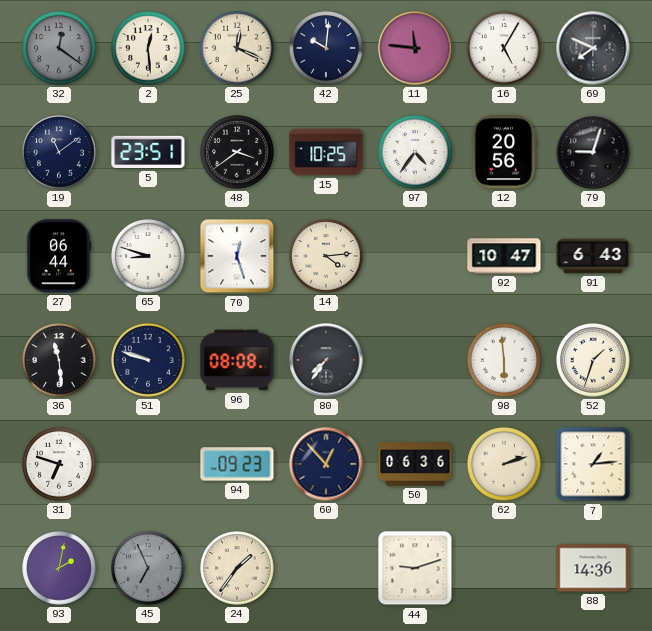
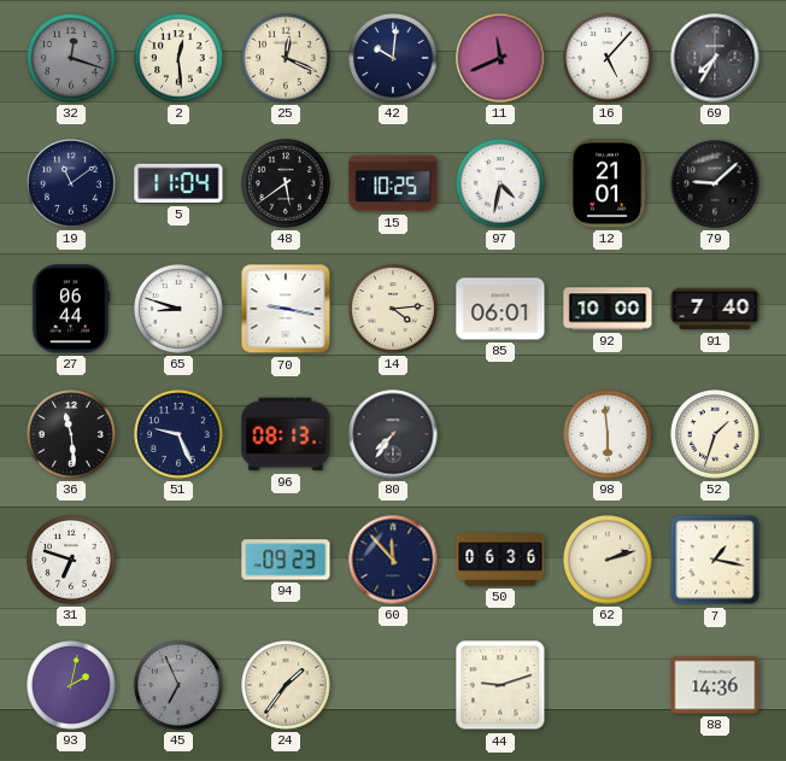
32: 12:21 -> 12:18 (71, 58)
11: 11:46 -> 11:41 (500, 58)
16: 5:05 -> 5:07 (608, 58)
69: 7:49 -> 7:35 (715, 58)
5: 23:51 -> 11:04 (178, 183)
48: 3:39 -> 5:39 (286, 183)
97: 4:36 -> 4:32 (500, 183)
12: 20:56 -> 21:01 (608, 183)
79: 9:03 -> 9:08 (715, 183)
70: 12:27 -> 9:17 (286, 309)
85: none -> 06:01 (500, 309)
92: 10:47 -> 10:00 (608, 309)
91: 6:43 -> 7:40 (715, 309)
51: 9:48 -> 9:26 (178, 434)
96: 08:08 -> 08:13 (286, 434)
60: 12:53 -> 11:53 (393, 560)
7: 1:14 -> 1:17 (715, 560)
